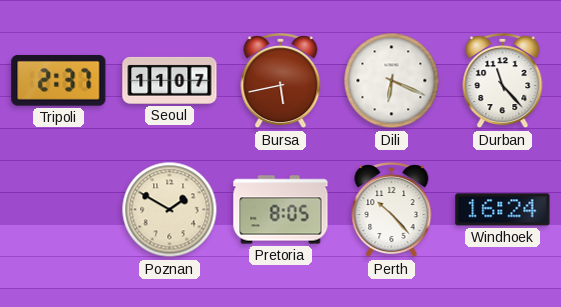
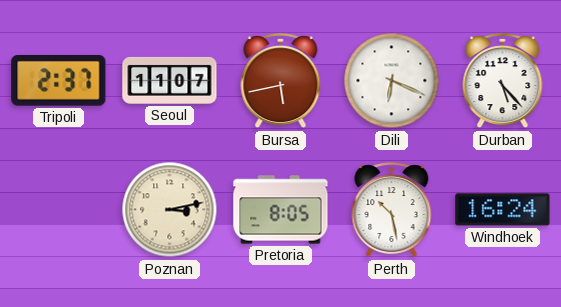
Durban: 11:23 -> 5:23 (503, 82)
Poznan: 1:50 -> 3:13 (170, 210)
Perth: 10:23 -> 10:28 (392, 211)
